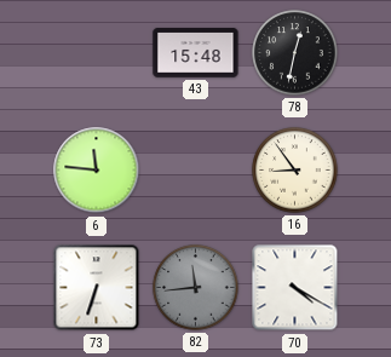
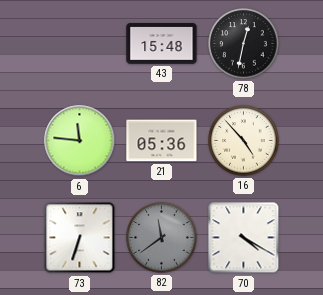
21: none -> 05:36 (162, 141)
16: 8:54 -> 4:53 (244, 141)
82: 11:44 -> 11:39 (162, 238)
